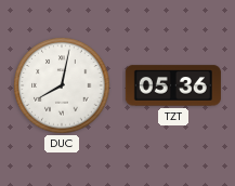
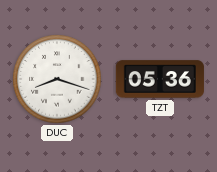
DUC: 8:02 -> 8:18 (57, 79)
